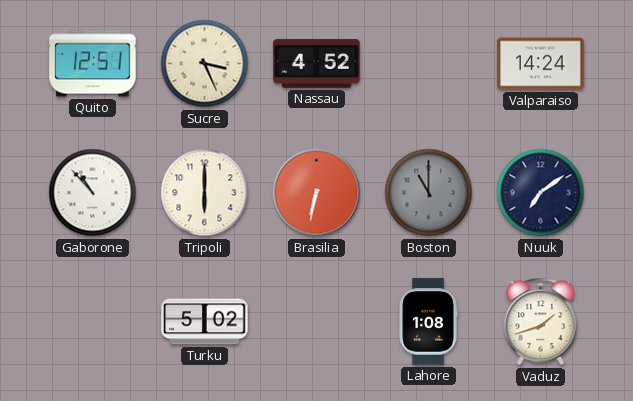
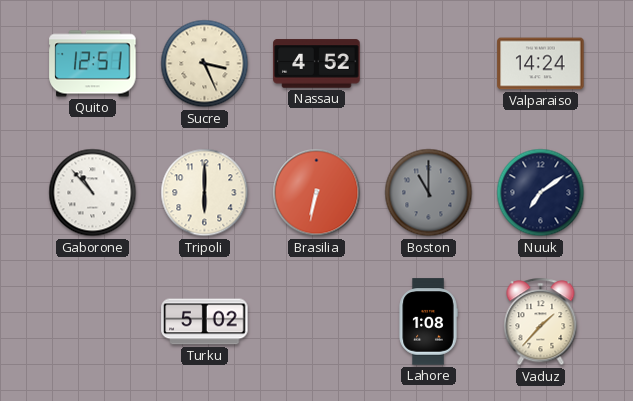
Vaduz: 1:42 -> 1:37 (541, 322)
